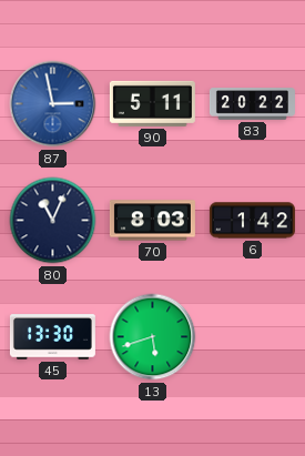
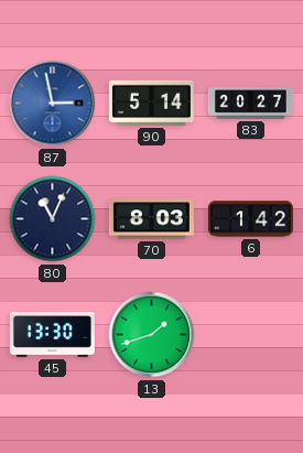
90: 5:11 -> 5:14 (151, 103)
83: 20:22 -> 20:27 (250, 104)
13: 5:42 -> 1:42 (152, 335)
